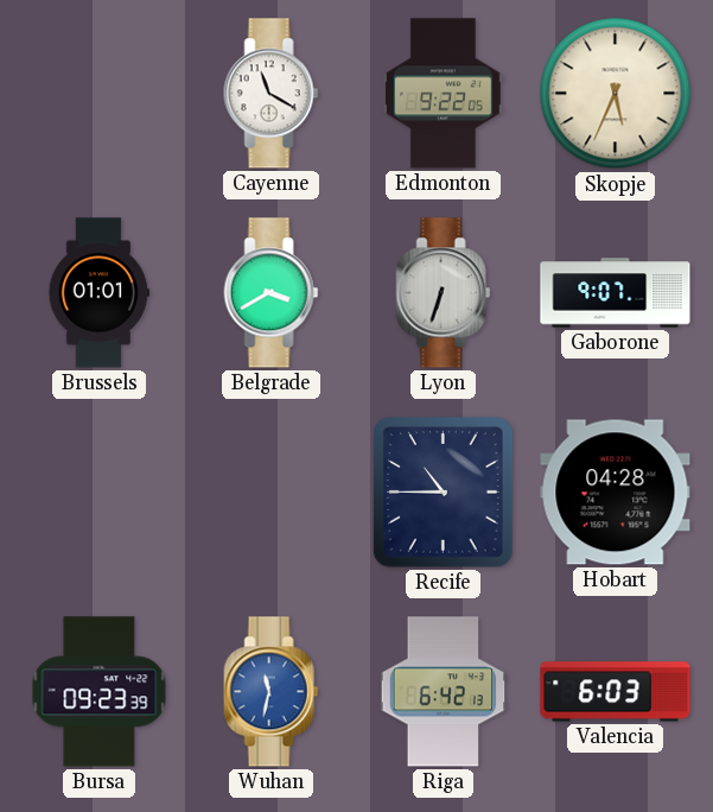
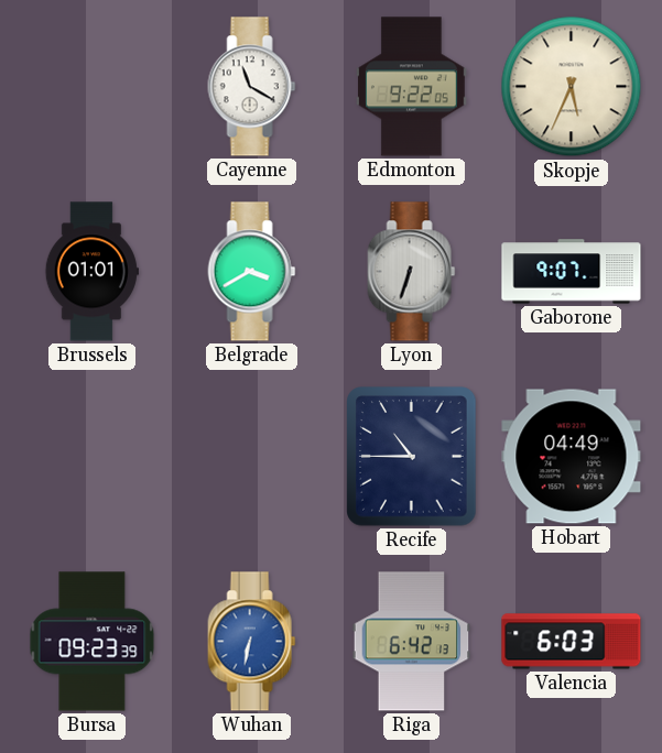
Hobart: 04:28 -> 04:49 (572, 457)
Wuhan: 11:32 -> 6:32 (252, 642)
